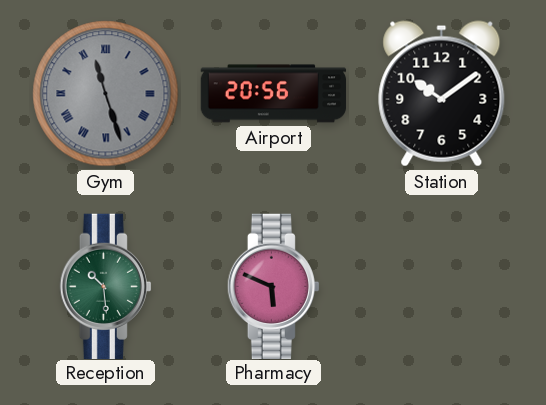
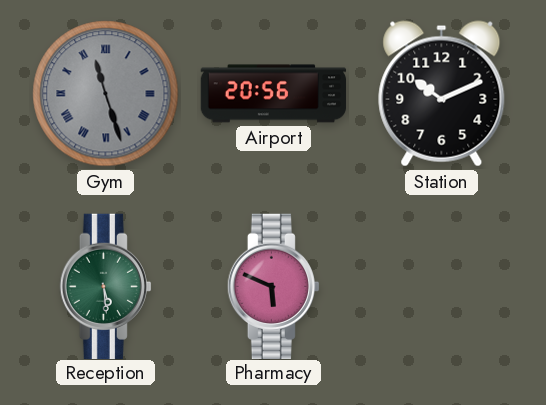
Station: 10:09 -> 10:11 (442, 94)
Reception: 10:29 -> 5:29 (105, 286)
